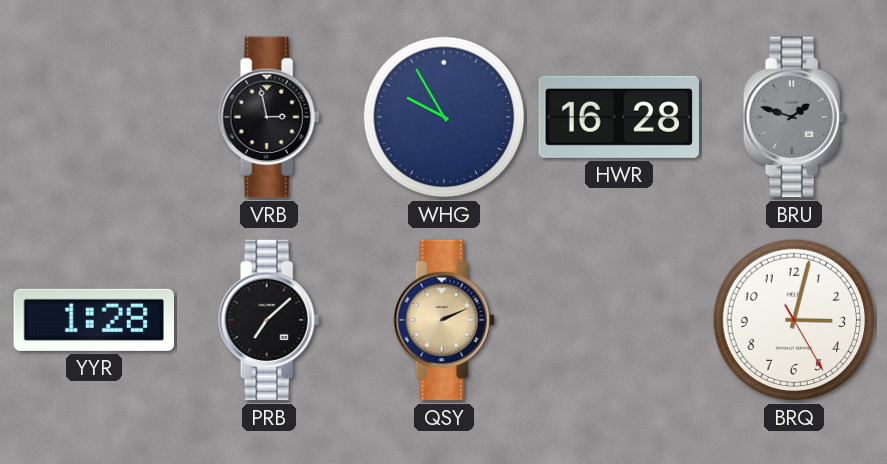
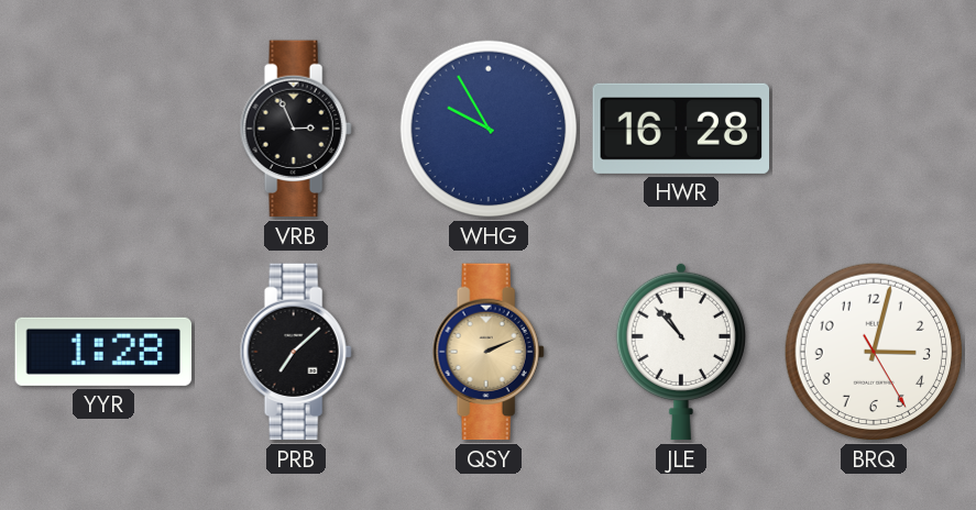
VRB: 2:58 -> 2:56 (296, 129)
BRU: 1:48 -> none (794, 117)
JLE: none -> 10:53 (681, 352)
